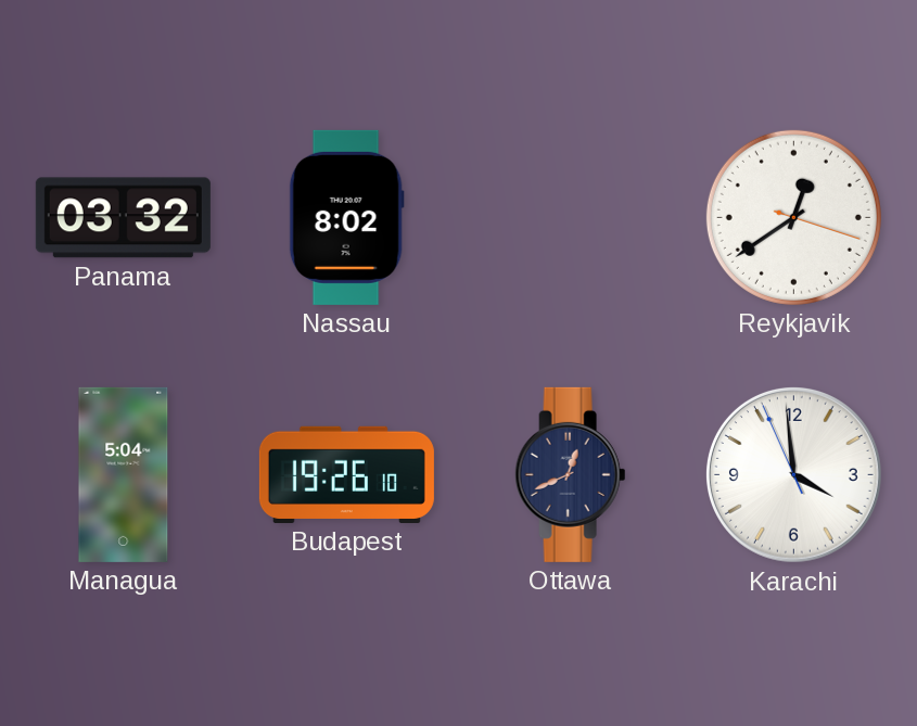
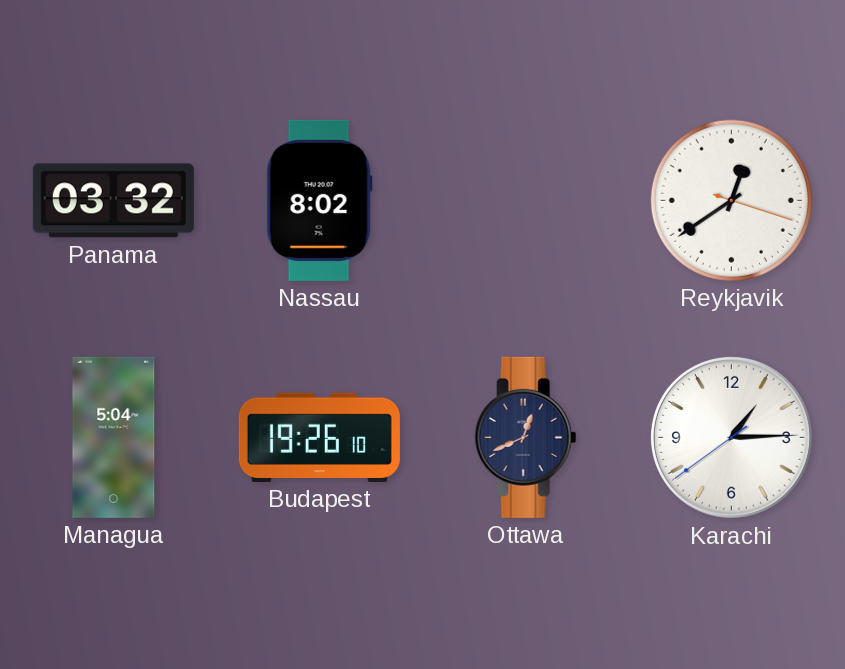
Karachi: 3:58 -> 1:14 (731, 437)
